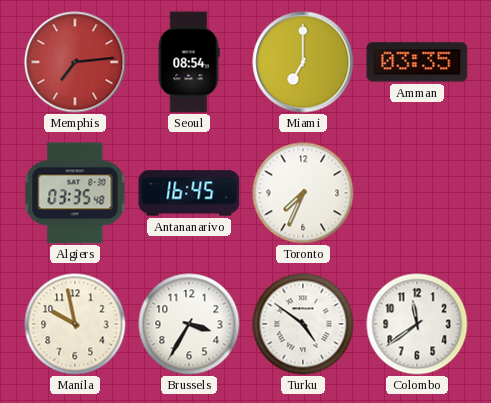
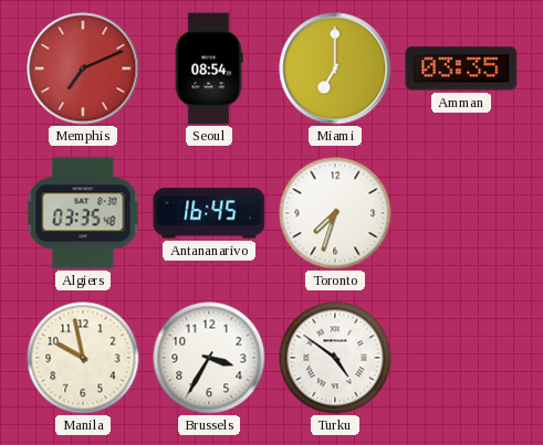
Memphis: 7:14 -> 7:11 (83, 68)
Toronto: 7:34 -> 7:33 (335, 213)
Colombo: 11:39 -> none (417, 324)
